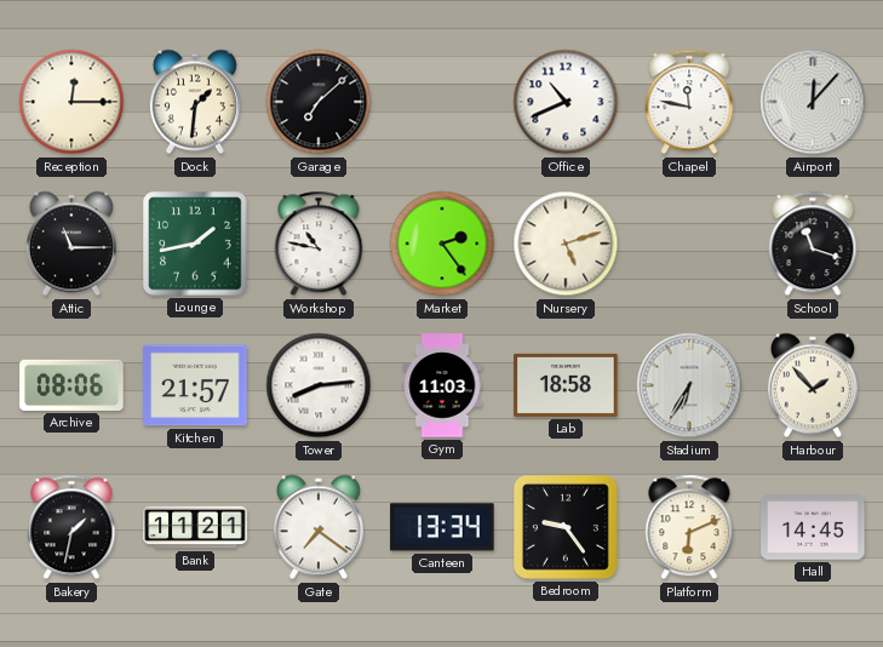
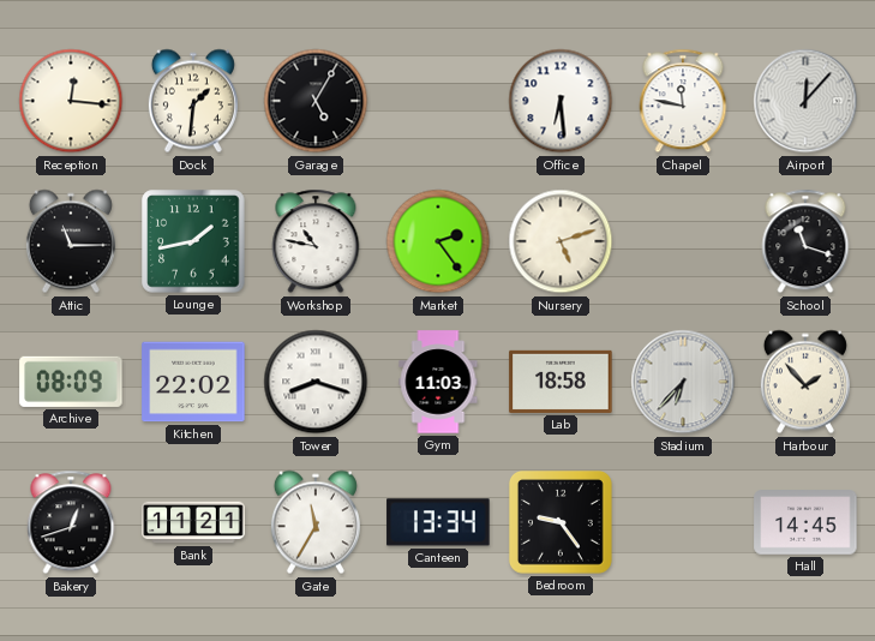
Reception: 12:15 -> 12:16 (71, 101)
Garage: 7:08 -> 5:05 (316, 101)
Office: 10:41 -> 6:29 (561, 101)
Archive: 08:06 -> 08:09 (71, 382)
Kitchen: 21:57 -> 22:02 (193, 382)
Tower: 8:14 -> 8:18 (316, 382)
Stadium: 6:35 -> 6:37 (683, 382)
Bakery: 1:32 -> 12:42 (71, 522)
Gate: 7:21 -> 11:35 (316, 522)
Platform: 6:11 -> none (689, 527)
